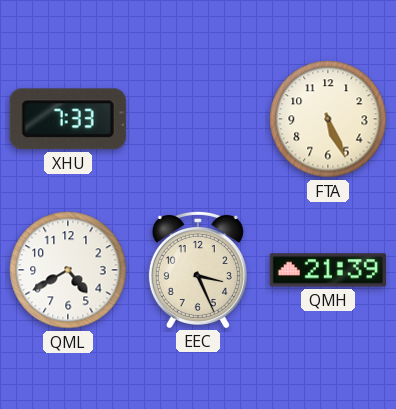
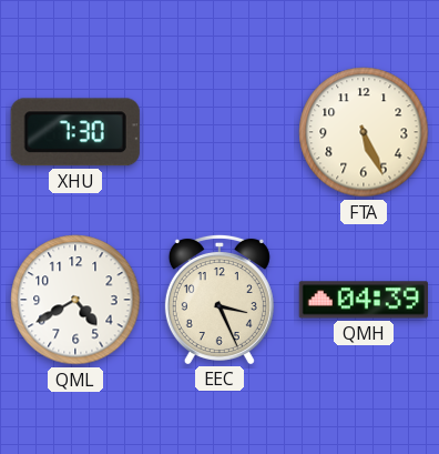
XHU: 7:33 -> 7:30 (75, 132)
QMH: 21:39 -> 04:39 (363, 300)
